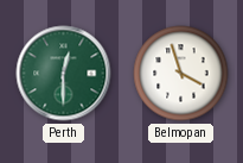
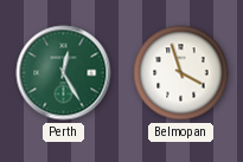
Perth: 12:30 -> 12:25 (64, 73)
